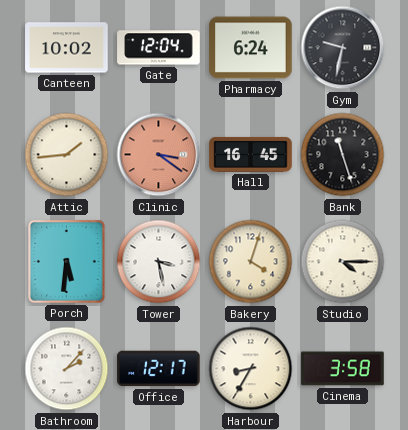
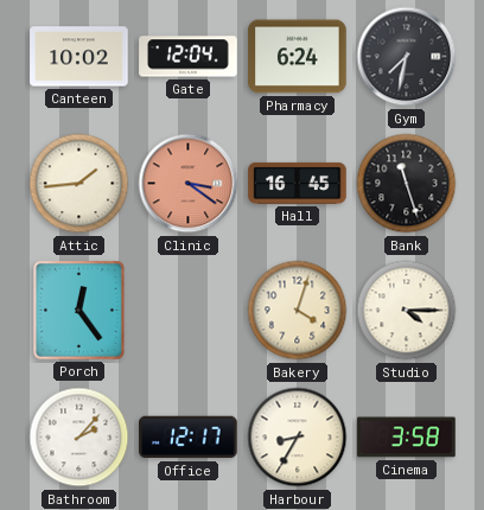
Gym: 9:32 -> 7:32 (407, 57)
Porch: 5:31 -> 12:24 (78, 311)
Tower: 3:28 -> none (159, 262)
